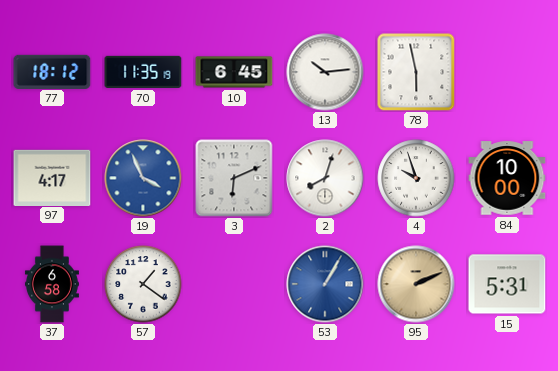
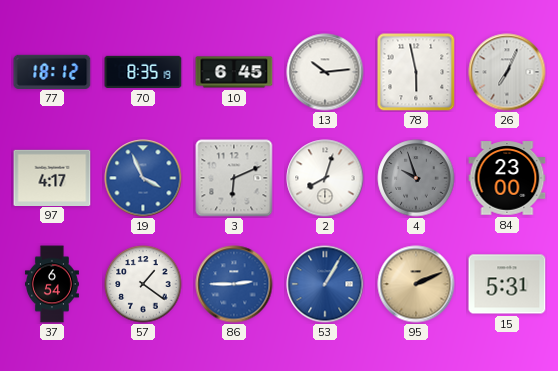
70: 11:35 -> 8:35 (143, 72)
26: none -> 7:04 (507, 72)
4 dial: white -> grey (416, 178)
84: 10:00 -> 23:00 (507, 178)
37: 6:58 -> 6:54 (52, 284)
86: none -> 2:45 (234, 284)
